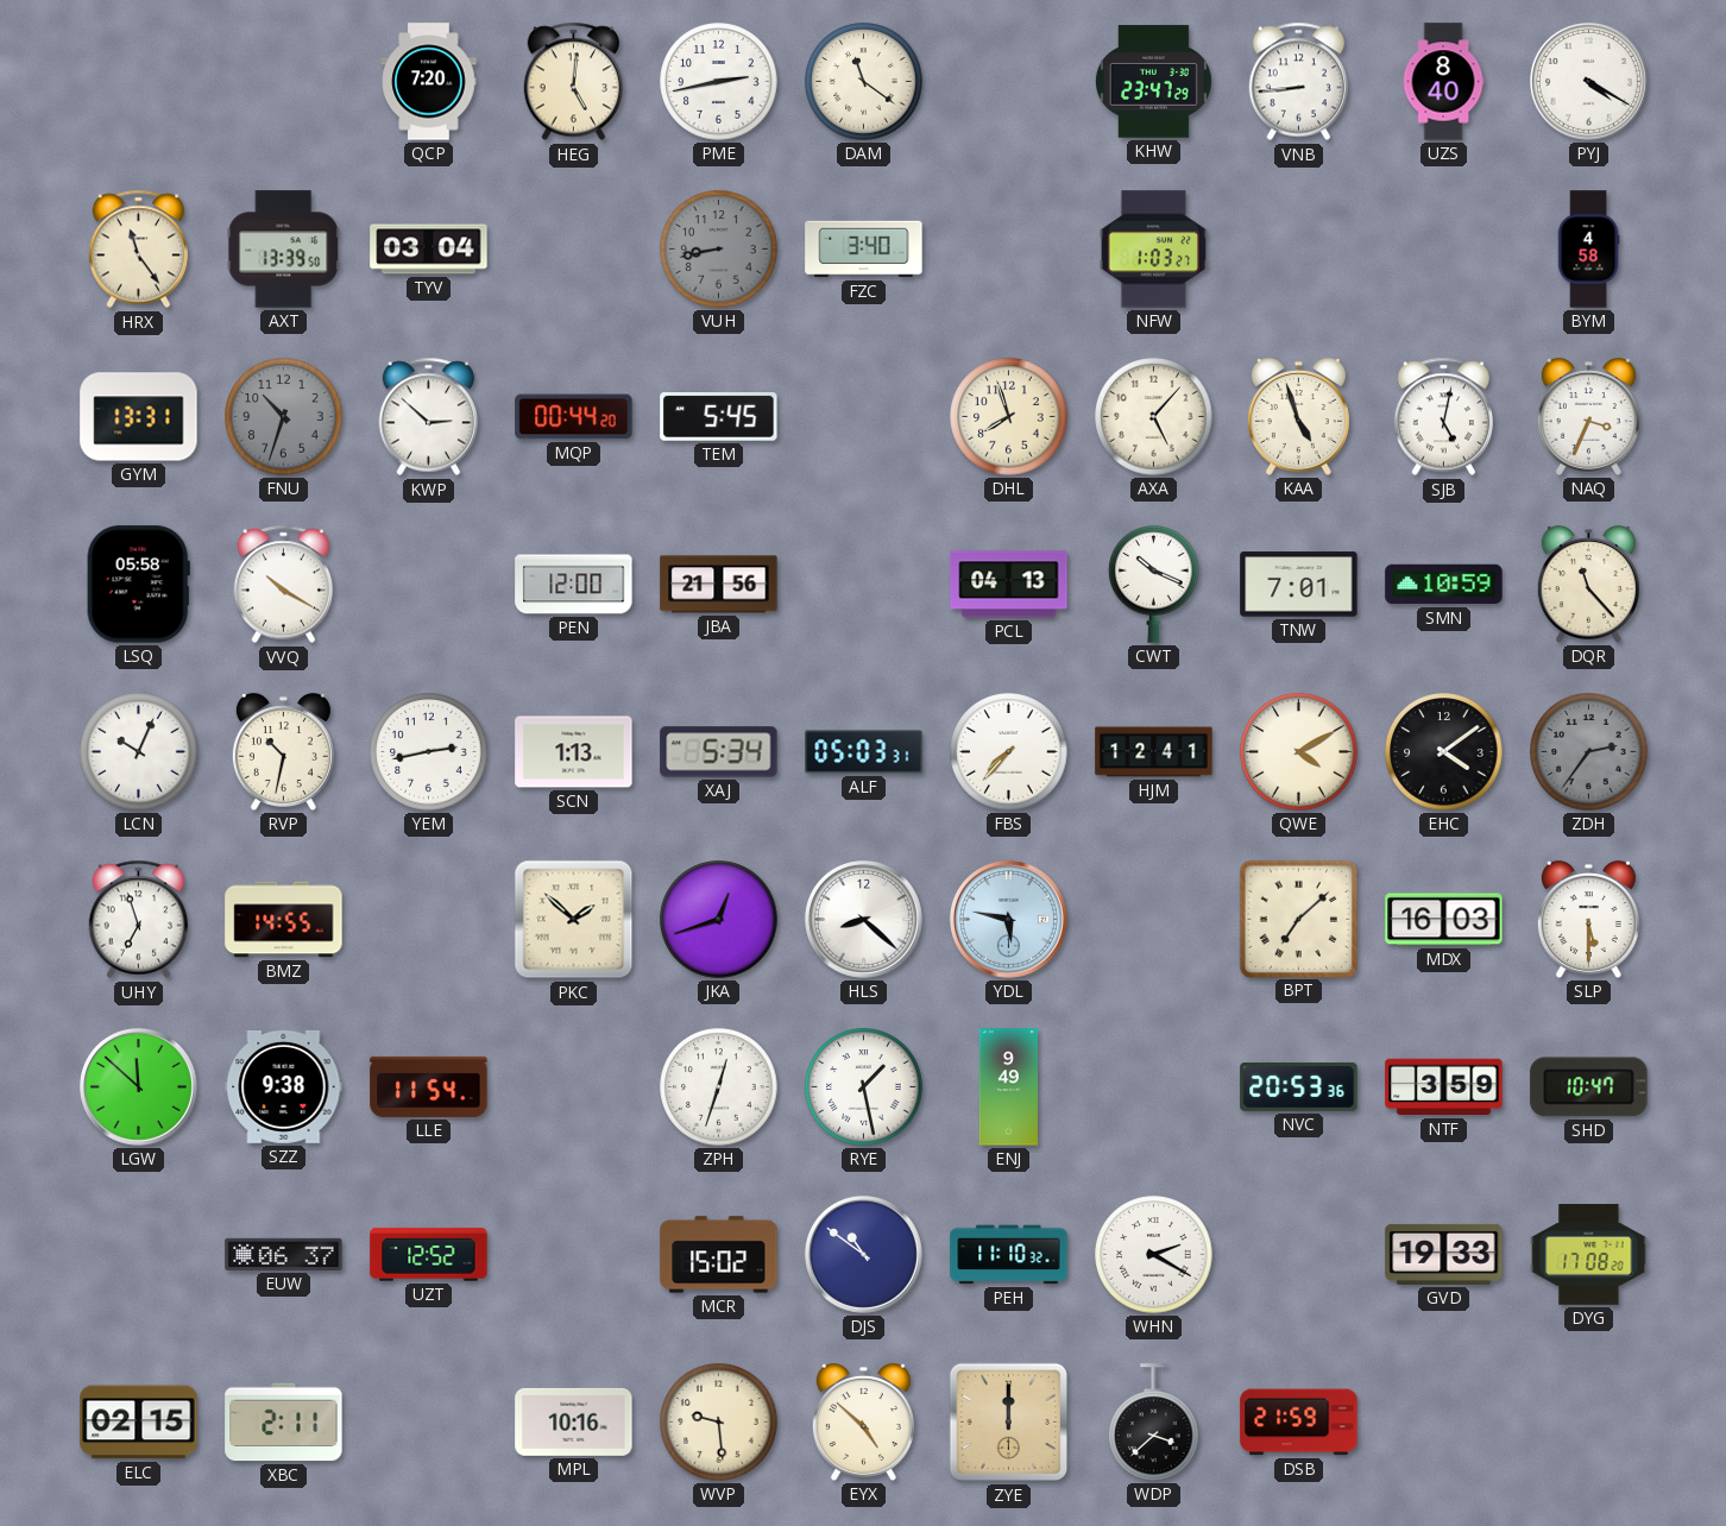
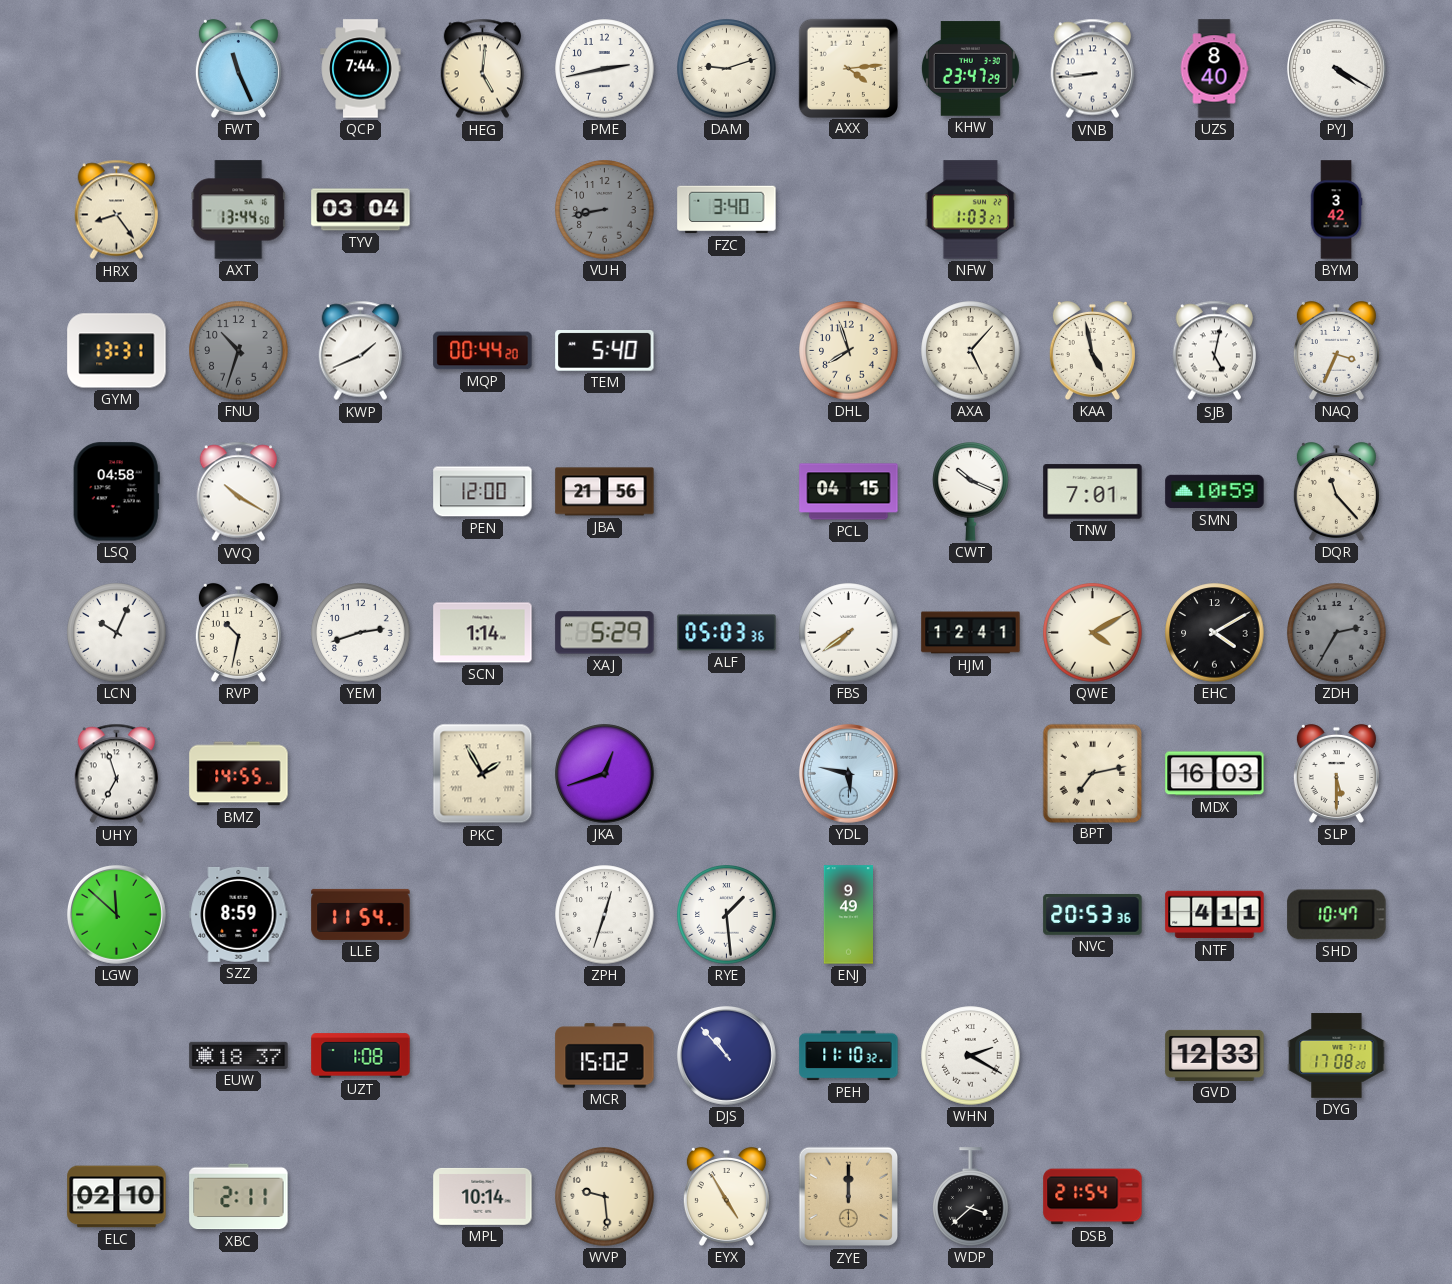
FWT: none -> 11:26 (238, 68)
QCP: 7:20 -> 7:44 (361, 69)
DAM: 11:21 -> 9:12 (727, 69)
AXX: none -> 4:14 (848, 68)
HRX: 11:24 -> 8:24 (117, 210)
AXT: 13:39 -> 13:44 (239, 210)
BYM: 4:58 -> 3:42 (1336, 210)
KWP: 2:52 -> 1:41 (361, 351)
TEM: 5:45 -> 5:40 (605, 351)
KAA: 4:57 -> 4:58 (1092, 350)
LSQ: 05:58 -> 04:58 (116, 492)
PCL: 04:13 -> 04:15 (849, 492)
YEM: 2:43 -> 2:42 (361, 633)
SCN: 1:13 -> 1:14 (483, 633)
XAJ: 5:34 -> 5:29 (605, 633)
ALF: 05:03:31 -> 05:03:36 (727, 633)
FBS: 7:37 -> 7:39 (849, 633)
EHC: 4:09 -> 4:10 (1215, 633)
ZDH: 2:36 -> 2:35 (1337, 633)
PKC: 1:52 -> 1:55 (483, 774)
HLS: 8:22 -> none (863, 919)
BPT: 7:08 -> 7:13 (1092, 773)
SZZ: 9:38 -> 8:59 (239, 914)
RYE: 1:28 -> 1:29 (727, 915)
NTF: 3:59 -> 4:11 (1215, 915)
EUW: 06:37 -> 18:37 (239, 1055)
UZT: 12:52 -> 1:08 (361, 1056)
DJS: 10:51 -> 10:53 (726, 1055)
GVD: 19:33 -> 12:33 (1215, 1055)
ELC: 02:15 -> 02:10 (117, 1197)
MPL: 10:16 -> 10:14 (483, 1196)
EYX: 4:52 -> 4:55 (726, 1196)
DSB: 21:59 -> 21:54 (1093, 1197)
